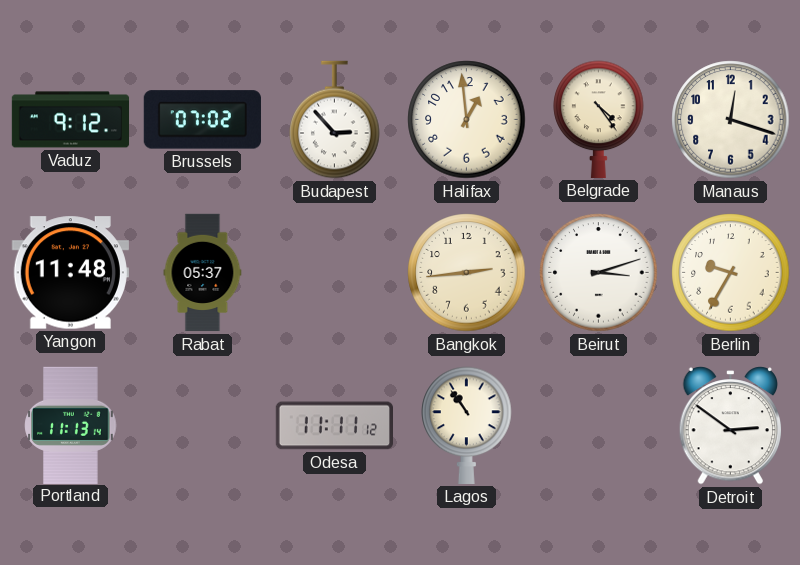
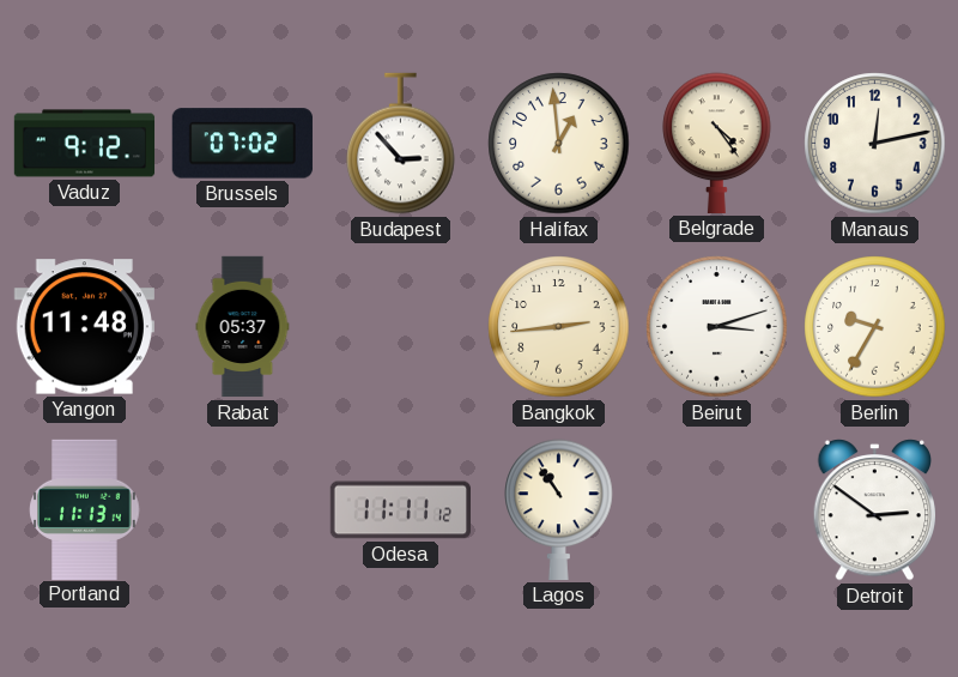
Manaus: 12:18 -> 12:13 (875, 144)
